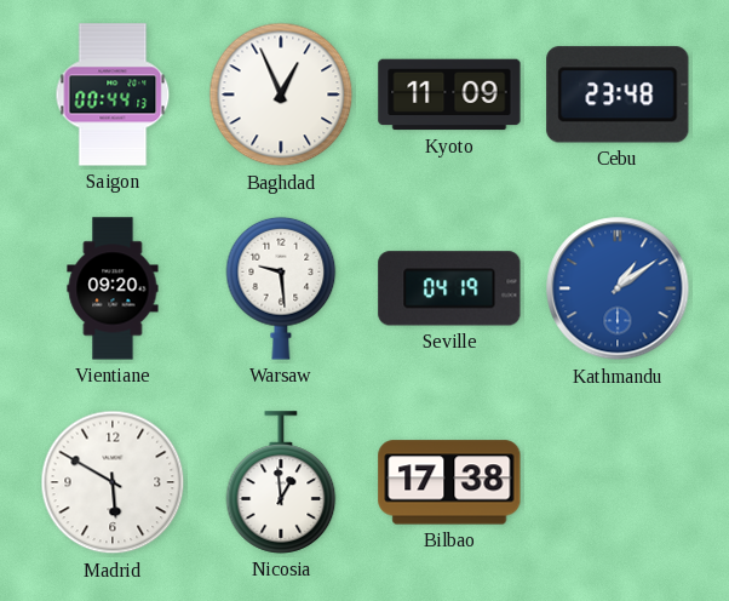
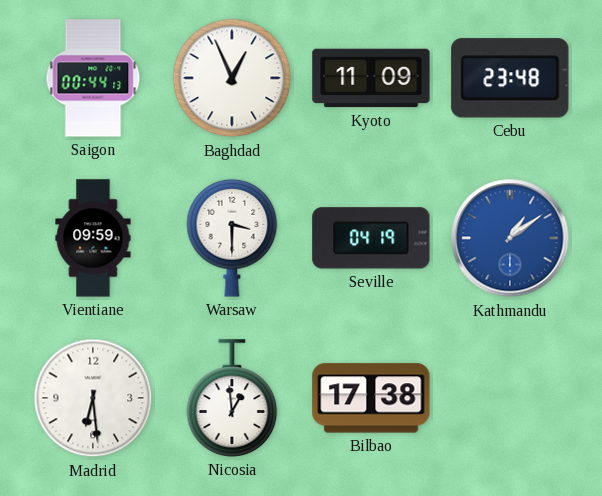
Vientiane: 09:20 -> 09:59 (93, 238)
Warsaw: 9:29 -> 3:30 (232, 238)
Madrid: 5:50 -> 6:29 (93, 398)
